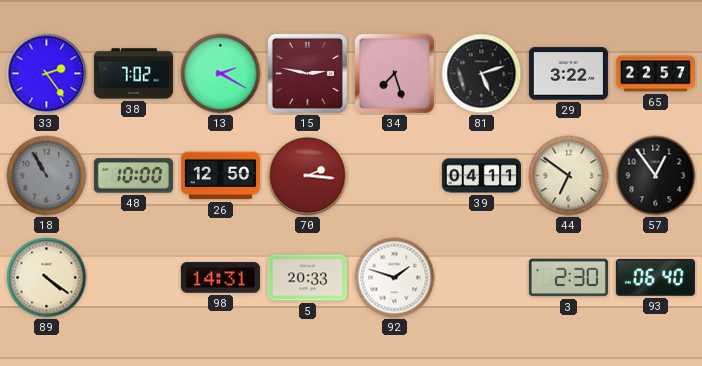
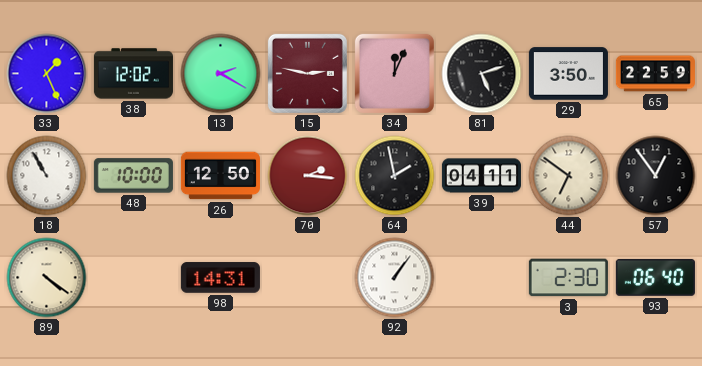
33: 2:24 -> 1:26 (47, 74)
38: 7:02 -> 12:02 (133, 74)
34: 7:27 -> 12:04 (394, 73)
29: 3:22 -> 3:50 (568, 74)
65: 22:57 -> 22:59 (655, 74)
18 dial: grey -> white (47, 176)
64: none -> 1:58 (395, 176)
5: 20:33 -> none (307, 278)
92: 1:48 -> 1:06 (395, 278)
